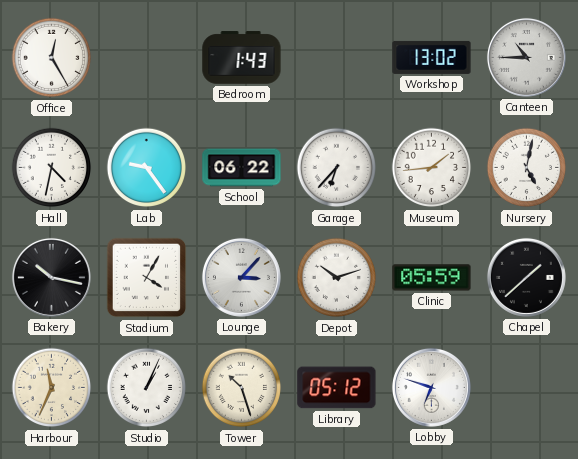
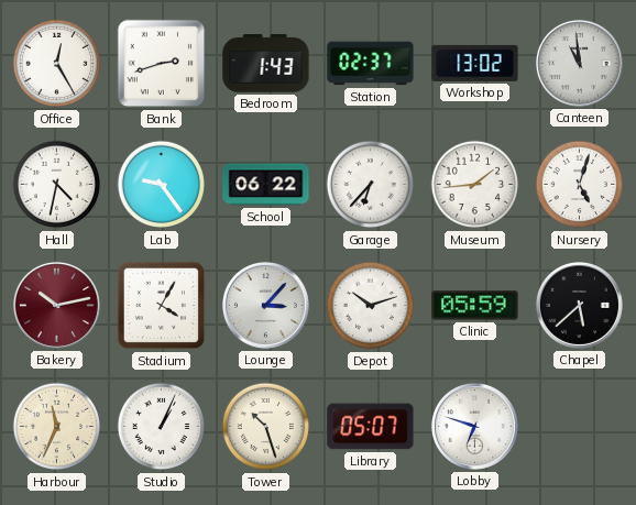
Bank: none -> 2:42 (162, 64)
Station: none -> 02:37 (371, 64)
Canteen: 10:45 -> 10:59 (579, 63)
Nursery: 5:02 -> 5:03 (580, 185)
Bakery: 10:17 -> 10:13 (56, 305)
Bakery dial: black -> burgundy (56, 305)
Chapel: 1:38 -> 5:38 (579, 305)
Library: 05:12 -> 05:07 (371, 427)
